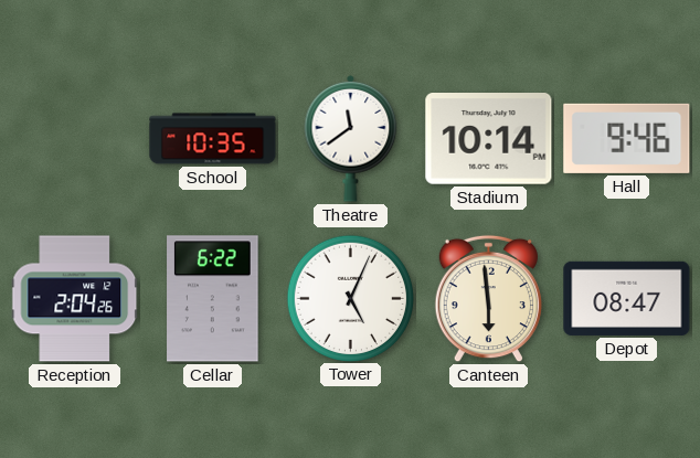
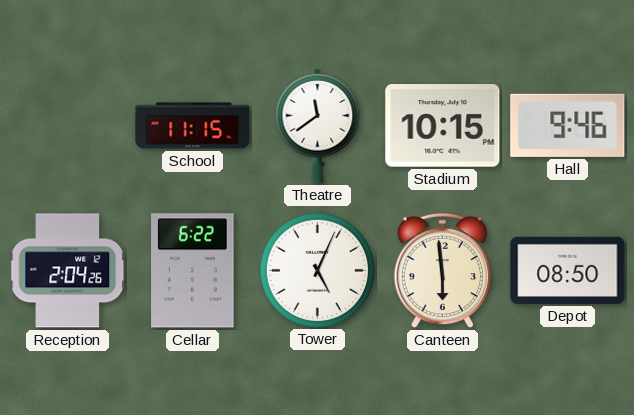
School: 10:35 -> 11:15 (193, 126)
Stadium: 10:14 -> 10:15 (443, 126)
Depot: 08:47 -> 08:50 (568, 270)
